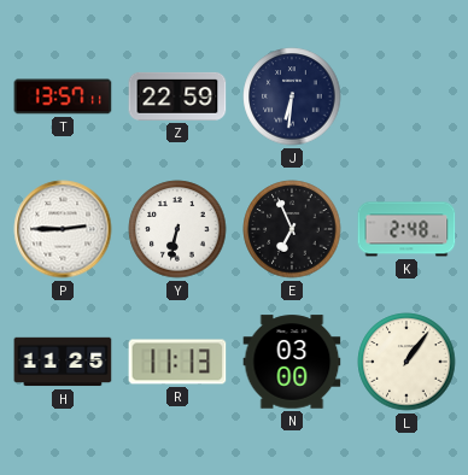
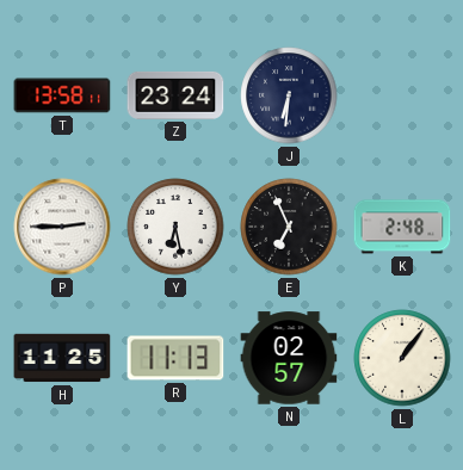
T: 13:57 -> 13:58 (62, 95)
Z: 22:59 -> 23:24 (175, 95)
Y: 6:32 -> 6:28 (175, 227)
N: 03:00 -> 02:57 (289, 358)
